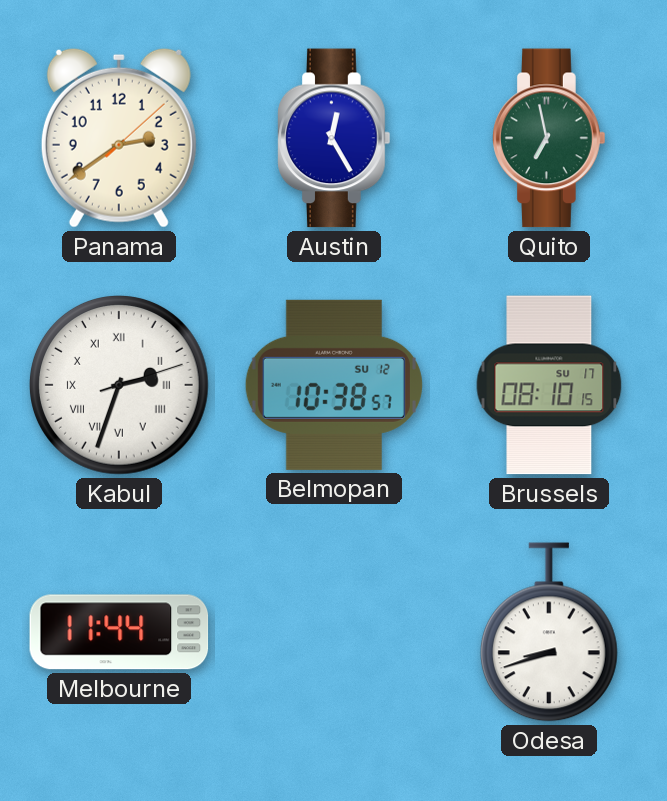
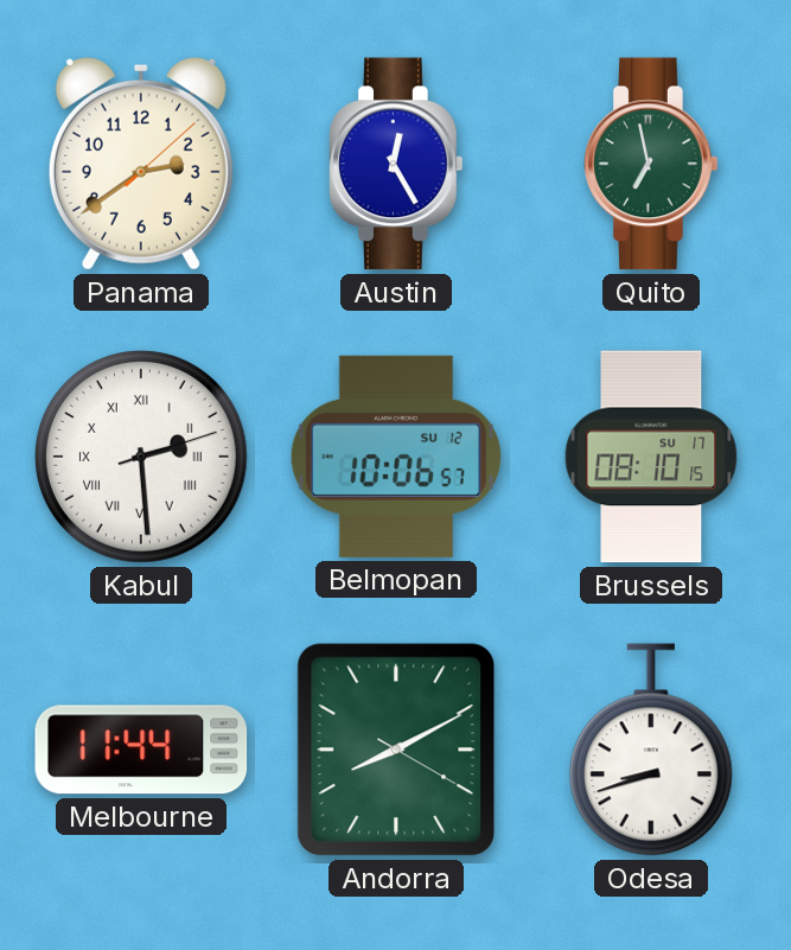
Kabul: 2:33 -> 2:29 (142, 458)
Belmopan: 10:38 -> 10:06 (396, 457)
Andorra: none -> 8:10 (396, 750)
